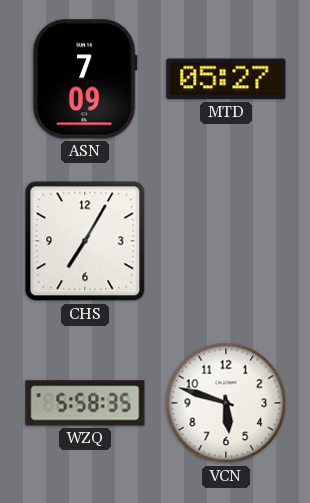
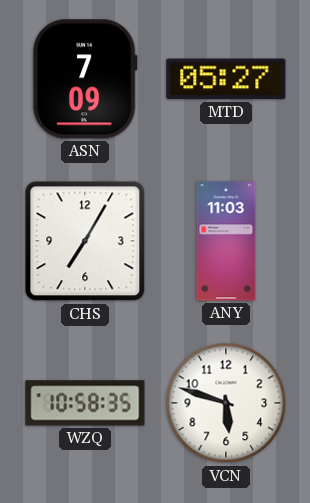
ANY: none -> 11:03 (226, 241)
WZQ: 5:58 -> 10:58 (85, 403)
